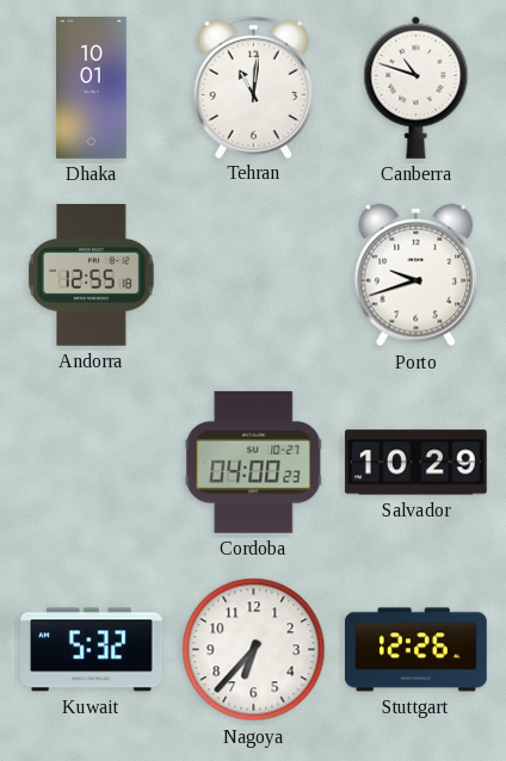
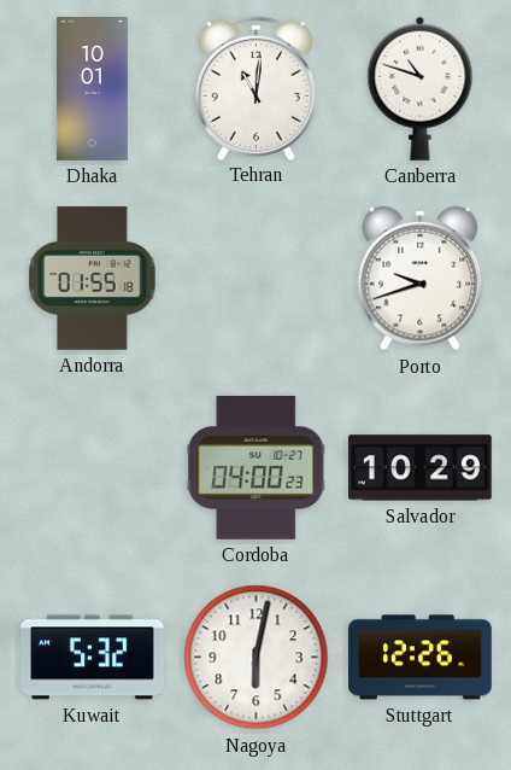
Andorra: 12:55 -> 01:55 (93, 279)
Nagoya: 6:37 -> 6:02 (257, 658)
